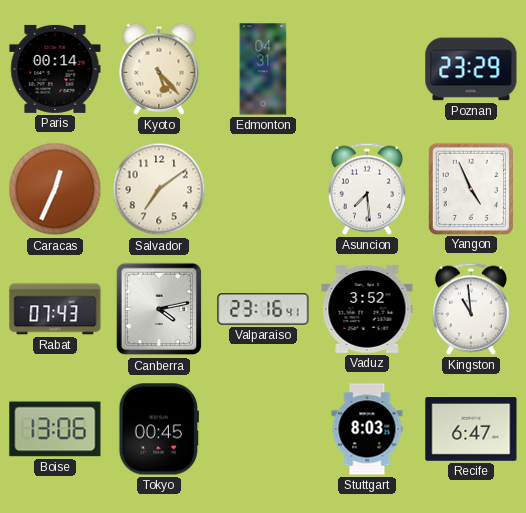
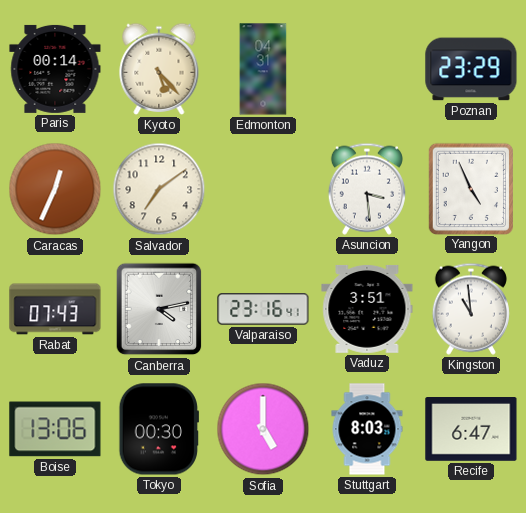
Asuncion: 7:29 -> 3:29 (367, 189)
Vaduz: 3:52 -> 3:51 (367, 309)
Tokyo: 00:45 -> 00:30 (158, 429)
Sofia: none -> 5:00 (263, 429)
